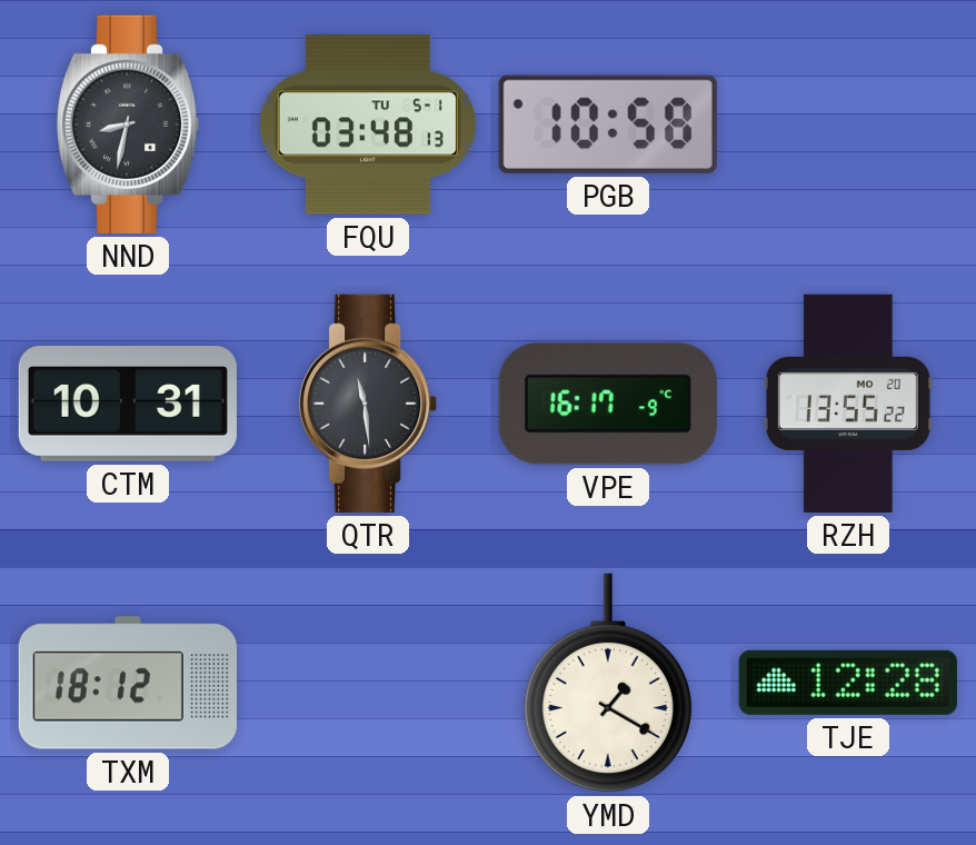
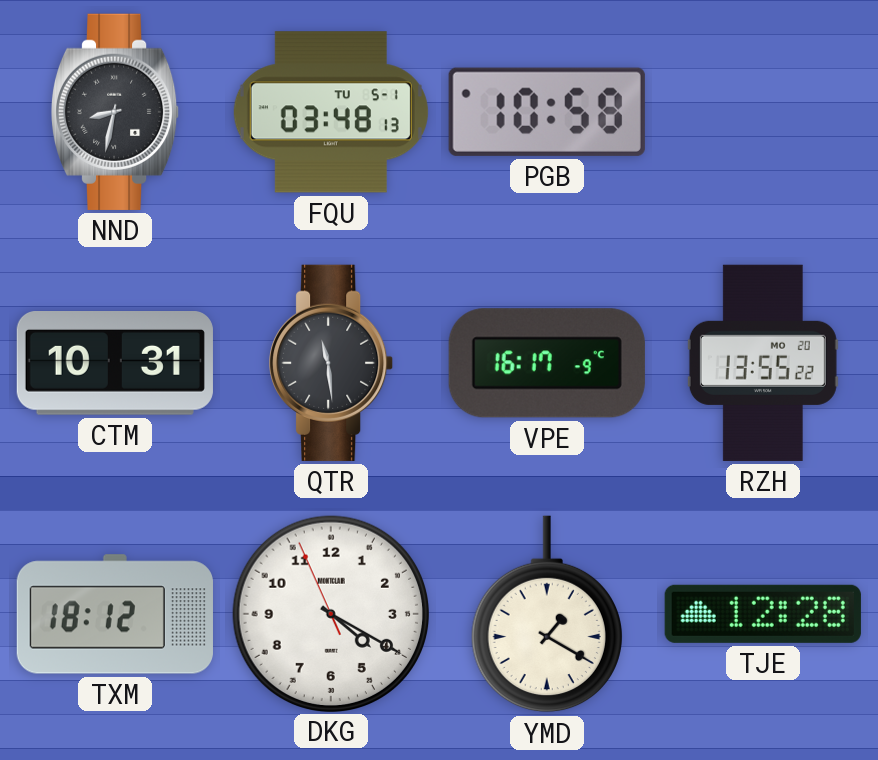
DKG: none -> 4:19 (330, 613)
